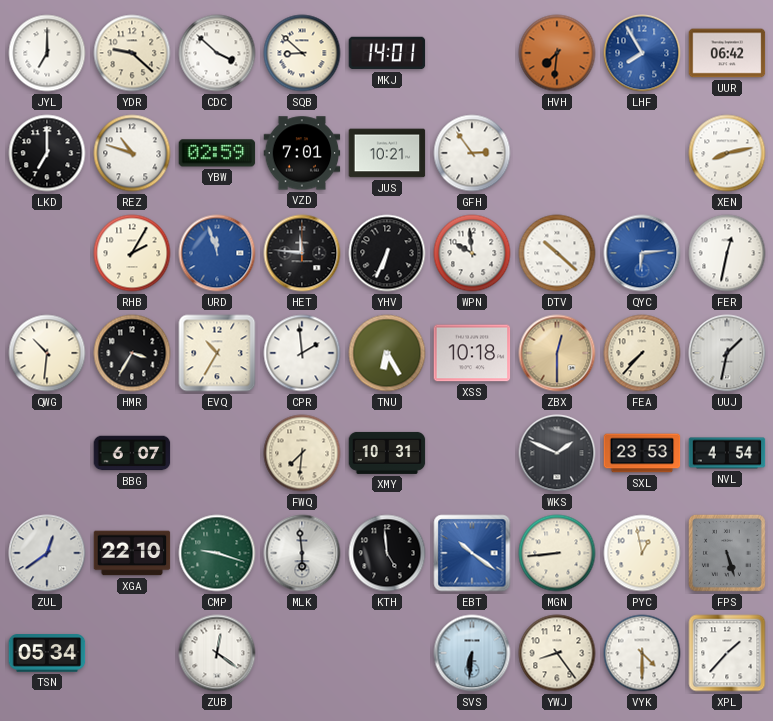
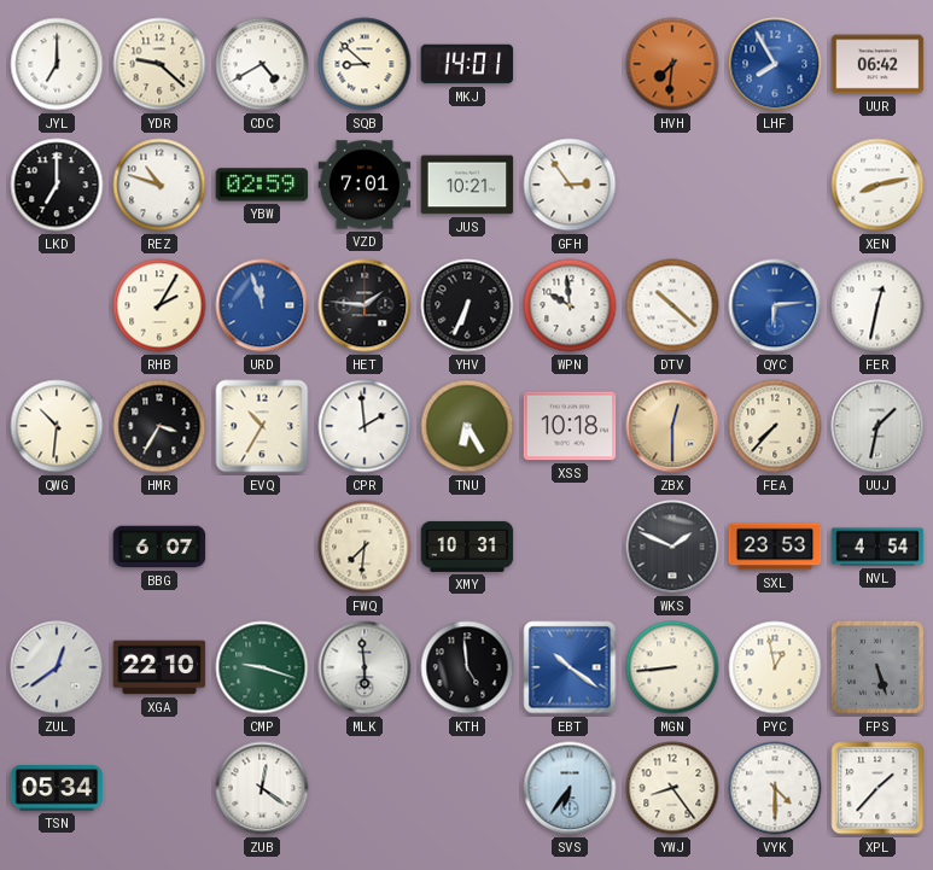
CDC: 3:52 -> 4:40 (262, 64)
HET: 11:46 -> 1:46 (365, 305)
SVS: 6:31 -> 6:36 (570, 788)
